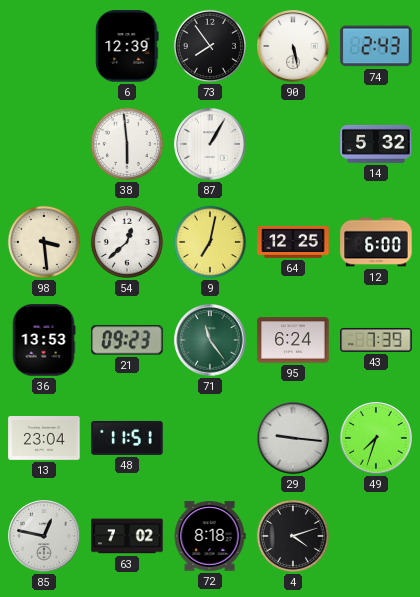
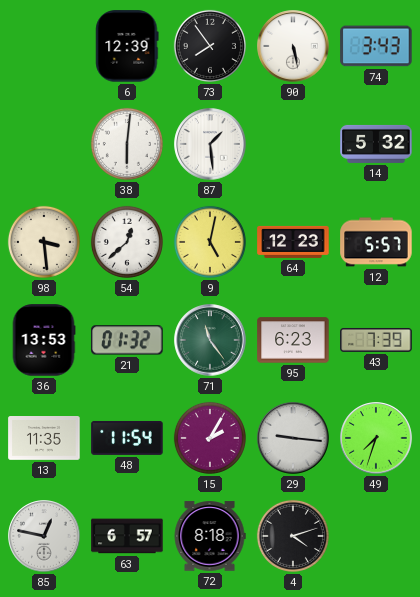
74: 2:43 -> 3:43 (376, 46)
38: 5:59 -> 6:01 (127, 144)
87: 1:05 -> 1:29 (210, 144)
9: 7:02 -> 5:02 (210, 242)
64: 12:25 -> 12:23 (293, 242)
12: 6:00 -> 5:57 (376, 242)
21: 09:23 -> 01:32 (127, 340)
95: 6:24 -> 6:23 (293, 340)
13: 23:04 -> 11:35 (44, 439)
48: 11:51 -> 11:54 (127, 438)
15: none -> 2:05 (210, 438)
63: 7:02 -> 6:57 (127, 536)
